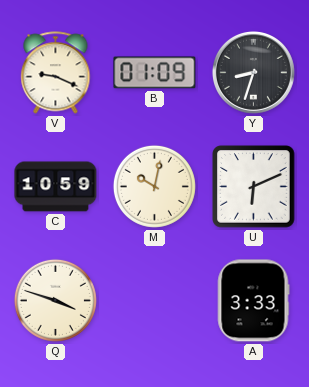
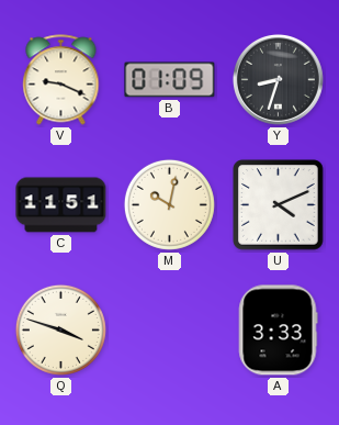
C: 10:59 -> 11:51 (61, 205)
U: 6:11 -> 4:11 (279, 205)
